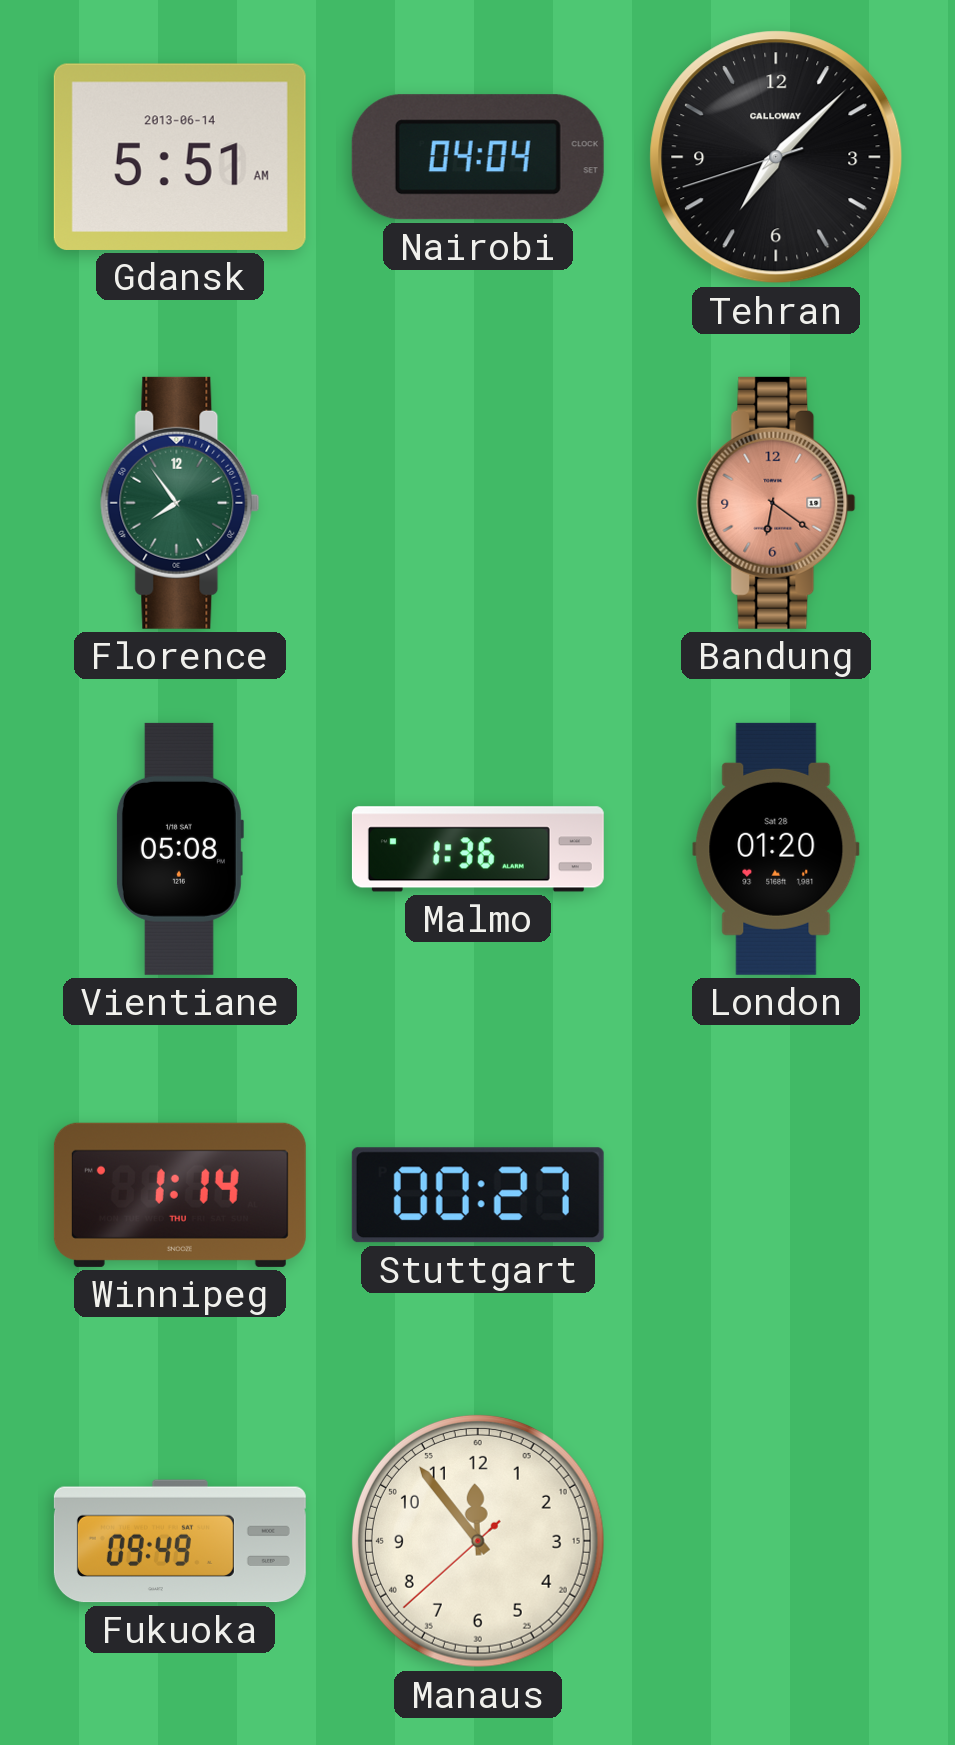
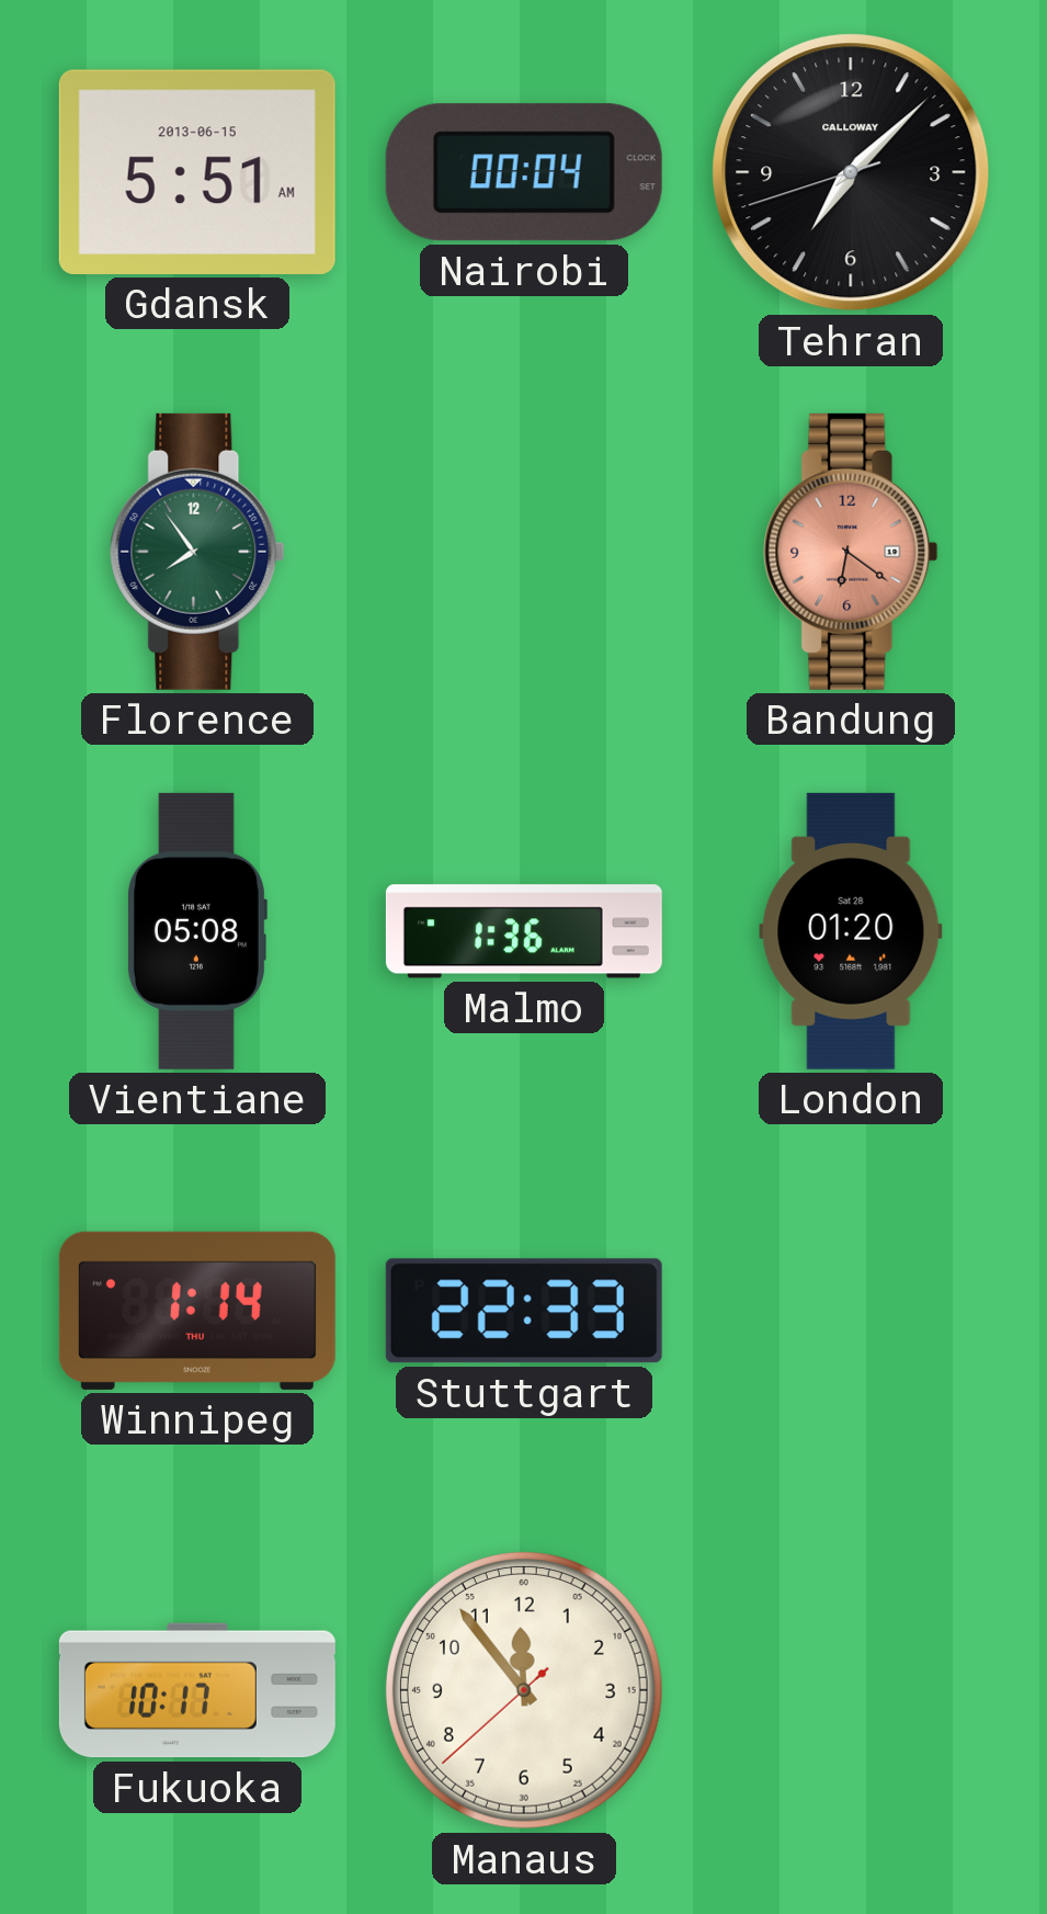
Gdansk date: 2013-06-14 -> 2013-06-15 (197, 172)
Nairobi: 04:04 -> 00:04 (524, 172)
Stuttgart: 00:27 -> 22:33 (524, 1311)
Fukuoka: 09:49 -> 10:17 (197, 1690)
